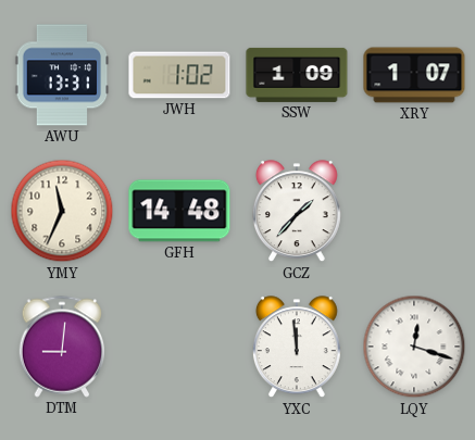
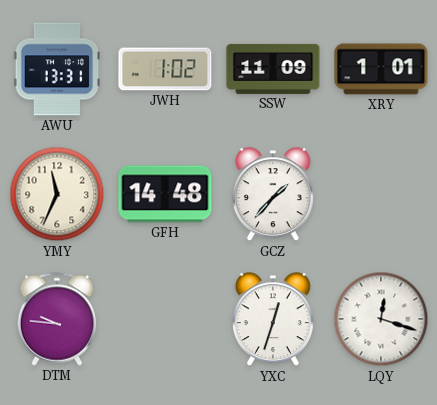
SSW: 1:09 -> 11:09 (273, 69)
XRY: 1:07 -> 1:01 (381, 69)
DTM: 9:01 -> 9:46 (57, 319)
YXC: 11:59 -> 12:33 (273, 320)
